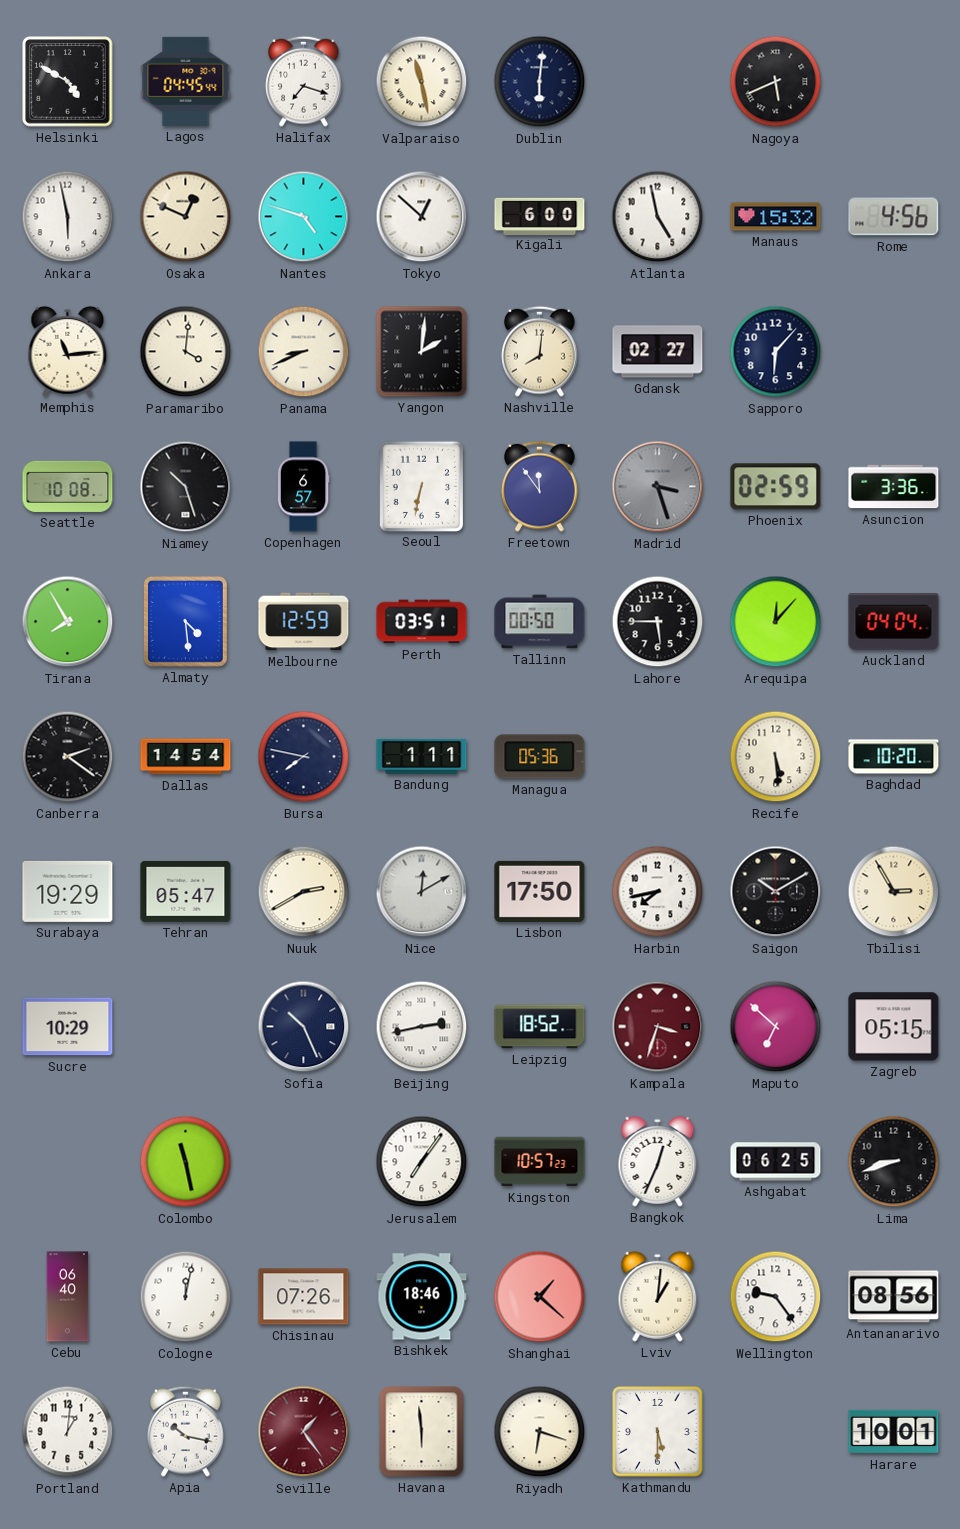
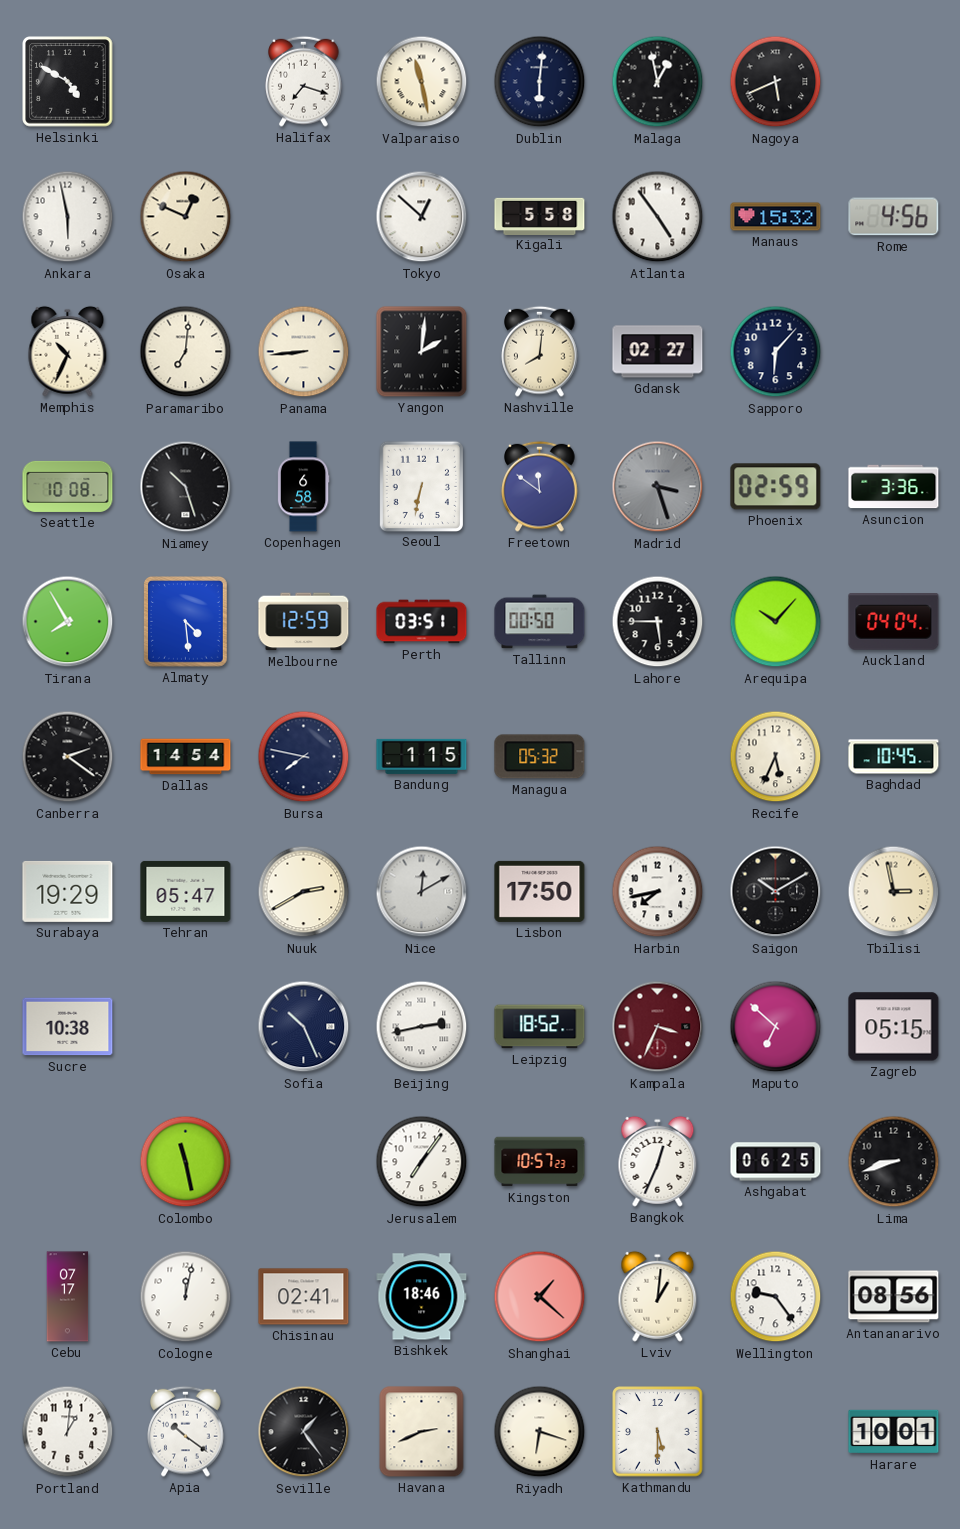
Lagos: 04:45 -> none (186, 81)
Malaga: none -> 12:58 (658, 82)
Nantes: 4:48 -> none (304, 217)
Kigali: 6:00 -> 5:58 (540, 216)
Atlanta: 4:58 -> 4:54 (658, 217)
Memphis: 11:14 -> 10:34 (68, 351)
Paramaribo: 4:01 -> 7:01 (186, 352)
Panama: 8:41 -> 8:44 (304, 352)
Copenhagen: 6:57 -> 6:58 (303, 487)
Freetown: 11:54 -> 11:51 (540, 486)
Arequipa: 12:07 -> 10:07 (776, 622)
Bandung: 1:11 -> 1:15 (422, 756)
Managua: 05:36 -> 05:32 (540, 757)
Recife: 5:29 -> 5:34 (776, 757)
Baghdad: 10:20 -> 10:45 (894, 757)
Tbilisi: 2:55 -> 2:58 (894, 892)
Sucre: 10:29 -> 10:38 (68, 1027)
Kampala: 3:33 -> 3:34 (658, 1027)
Cebu: 06:40 -> 07:17 (68, 1297)
Chisinau: 07:26 -> 02:41 (304, 1297)
Apia: 10:17 -> 10:21 (186, 1431)
Seville dial: burgundy -> black (304, 1432)
Havana: 5:59 -> 2:41 (422, 1432)
